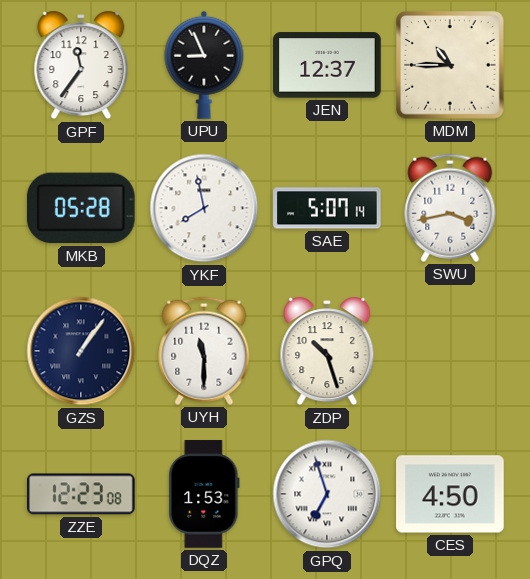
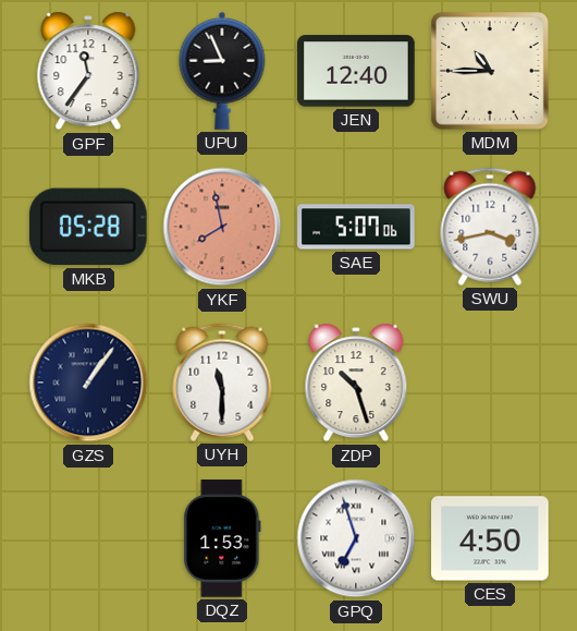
JEN: 12:37 -> 12:40 (356, 71)
YKF dial: white -> salmon (222, 227)
SAE: 5:07:14 -> 5:07:06 (356, 227)
ZZE: 12:23 -> none (81, 494)
